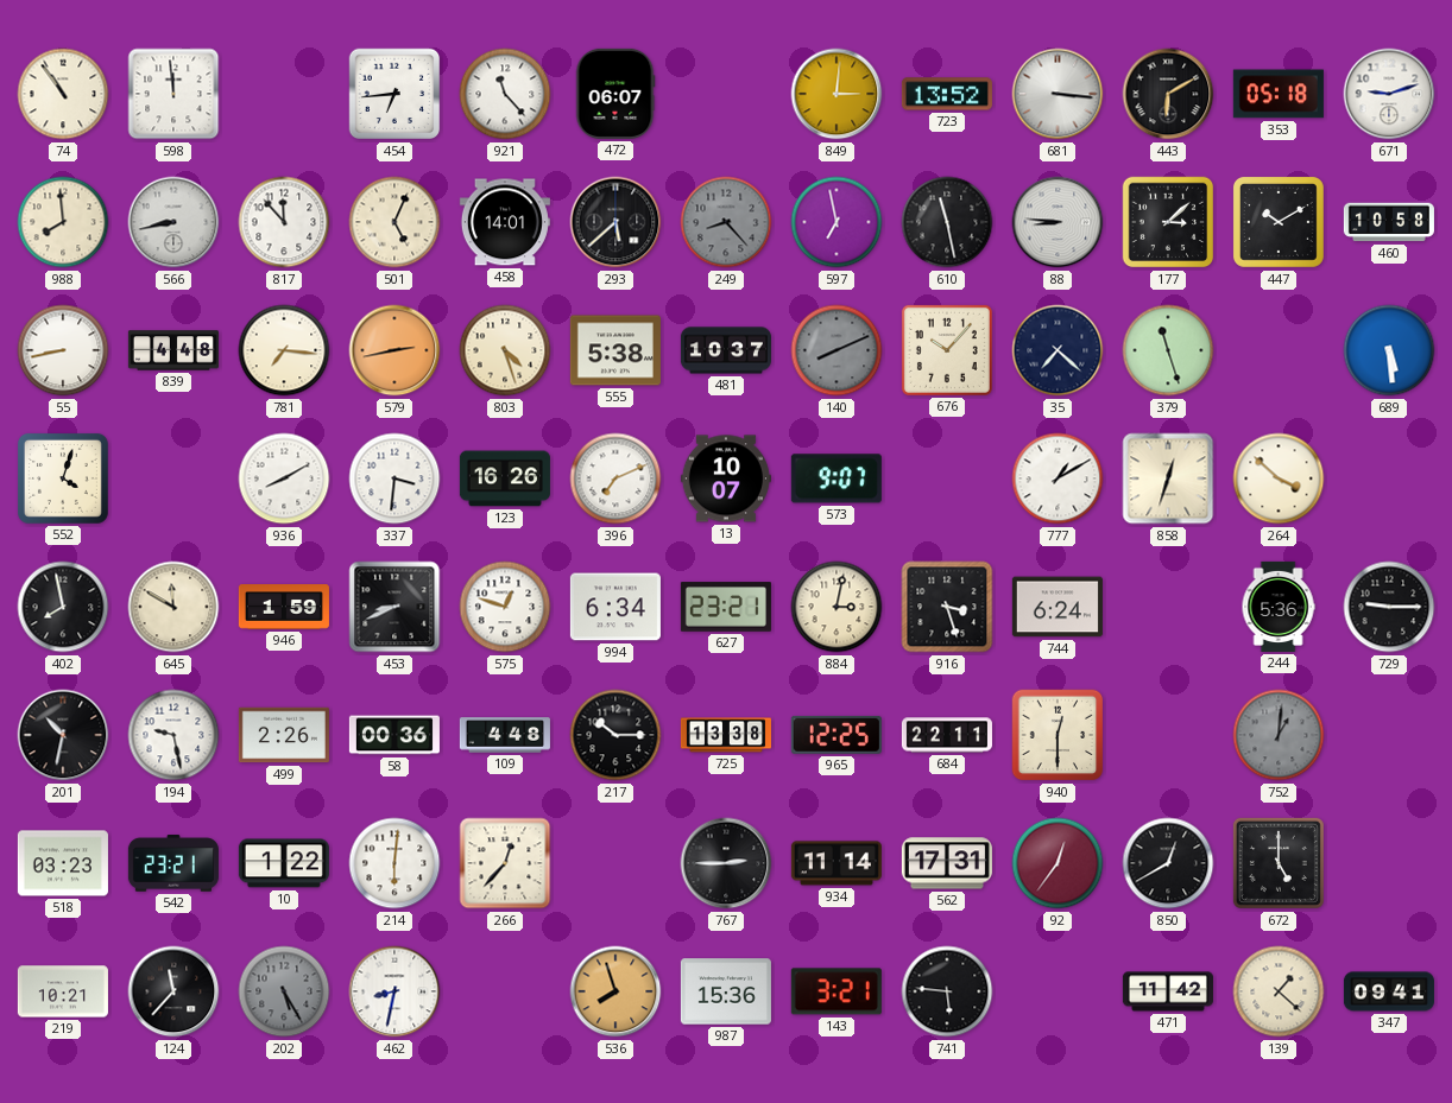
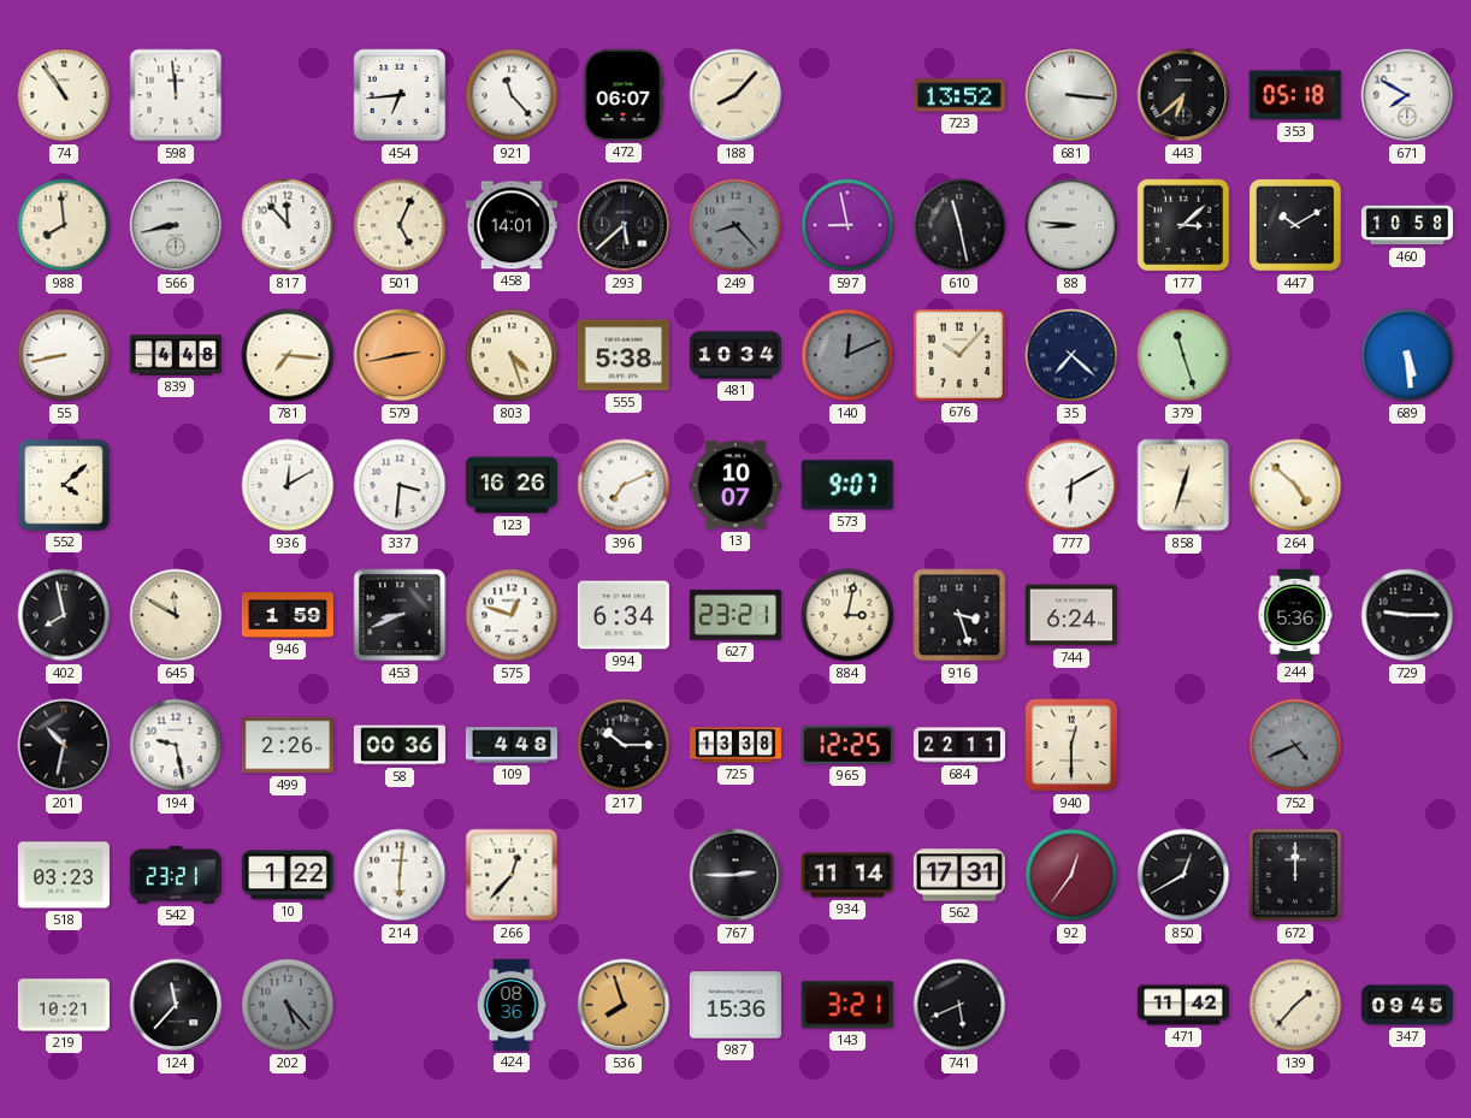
188: none -> 8:07 (736, 95)
849: 3:01 -> none (837, 94)
443: 6:10 -> 6:38 (1183, 95)
671: 9:12 -> 7:50 (1407, 95)
597: 6:58 -> 8:58 (847, 225)
481: 10:37 -> 10:34 (736, 355)
140: 8:11 -> 12:11 (847, 355)
552: 4:03 -> 4:08 (64, 485)
936: 8:10 -> 12:10 (288, 485)
777: 1:10 -> 6:10 (1071, 485)
264: 3:52 -> 4:52 (1295, 485)
752: 1:01 -> 4:41 (1295, 745)
672: 5:00 -> 12:00 (1295, 875)
202: 5:25 -> 5:23 (288, 1005)
462: 8:32 -> none (394, 991)
424: none -> 08:36 (512, 1005)
741: 5:46 -> 5:41 (959, 1005)
139: 1:22 -> 1:37 (1295, 1005)
347: 09:41 -> 09:45 (1407, 1005)
